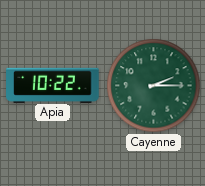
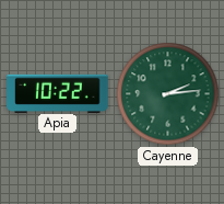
Cayenne: 2:15 -> 2:14 (168, 94)
